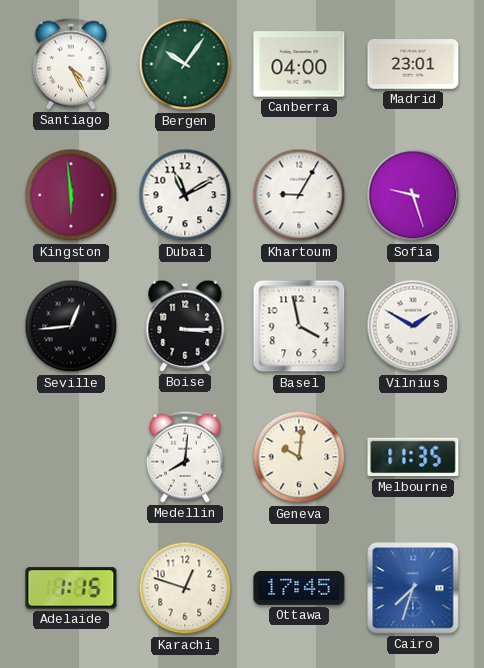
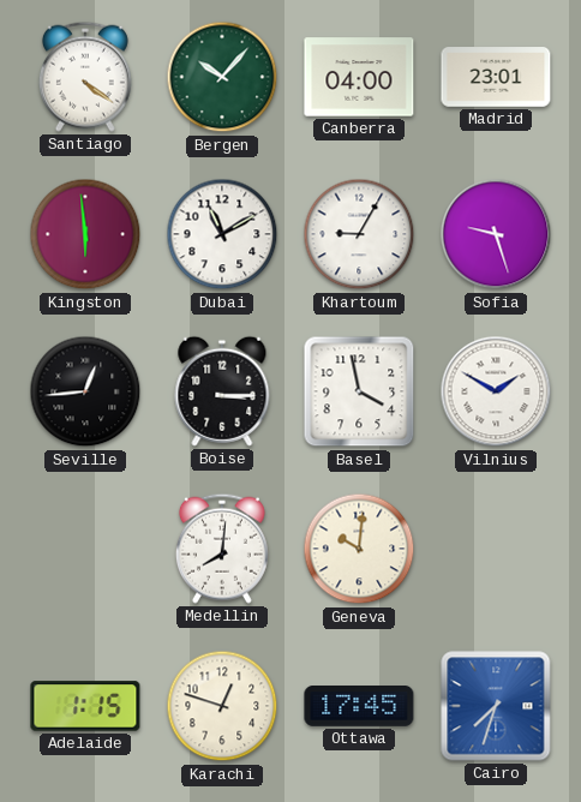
Santiago: 4:25 -> 4:21 (85, 77)
Bergen: 10:06 -> 10:07 (222, 77)
Melbourne: 11:35 -> none (413, 457)
